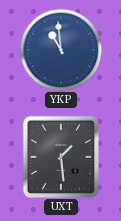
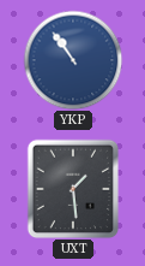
YKP: 10:59 -> 10:54 (73, 60)
